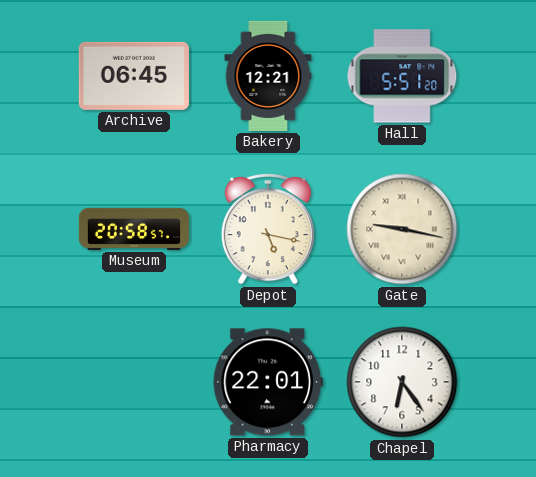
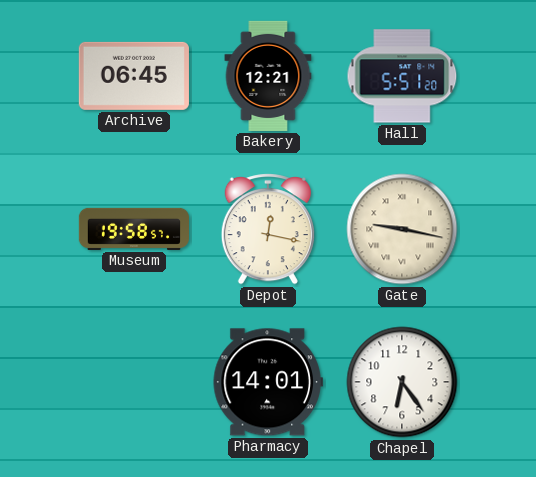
Museum: 20:58 -> 19:58 (133, 229)
Depot: 5:17 -> 12:17 (268, 230)
Pharmacy: 22:01 -> 14:01 (268, 382)
